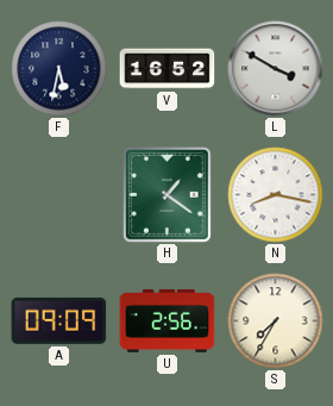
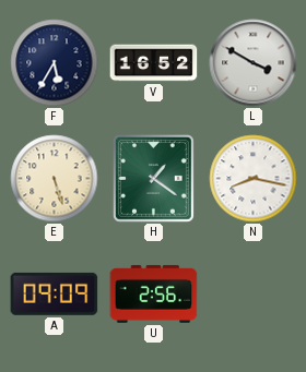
F: 5:32 -> 5:35 (55, 63)
E: none -> 5:27 (55, 179)
S: 7:35 -> none (276, 321)
